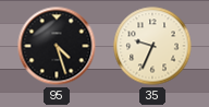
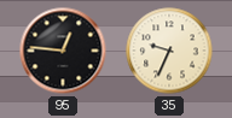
95: 4:27 -> 12:46 (63, 51)
